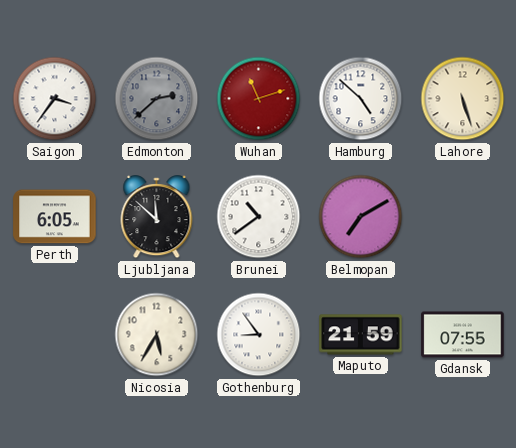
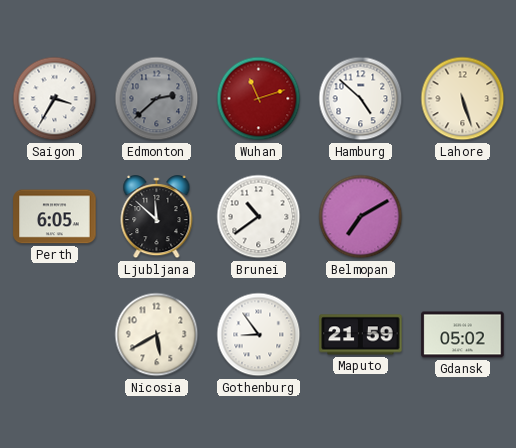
Saigon: 3:36 -> 3:35 (55, 99)
Nicosia: 5:35 -> 5:40 (157, 335)
Gdansk: 07:55 -> 05:02 (463, 335)
